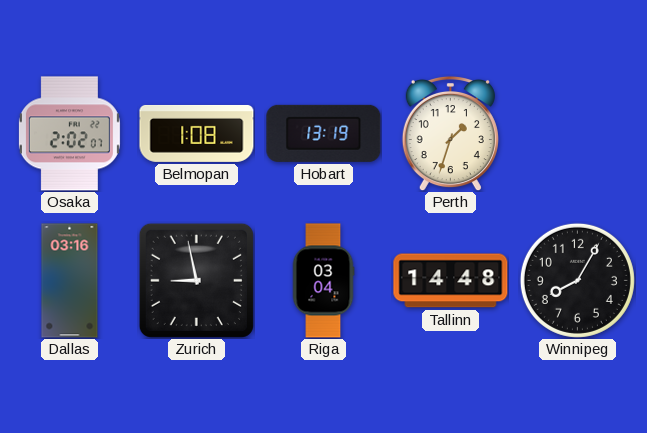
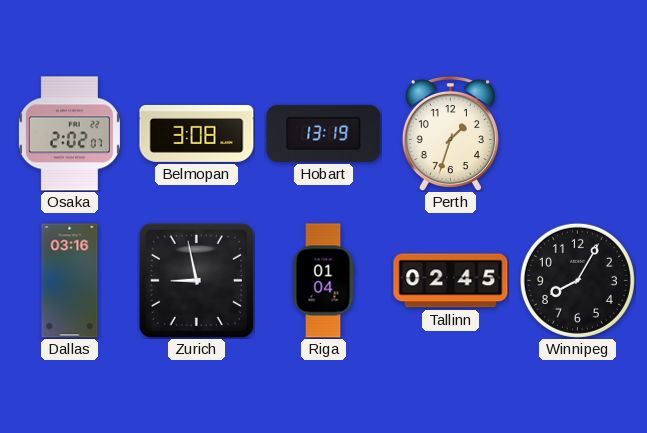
Belmopan: 1:08 -> 3:08 (197, 133)
Riga: 03:04 -> 01:04 (323, 281)
Tallinn: 14:48 -> 02:45 (451, 281)
